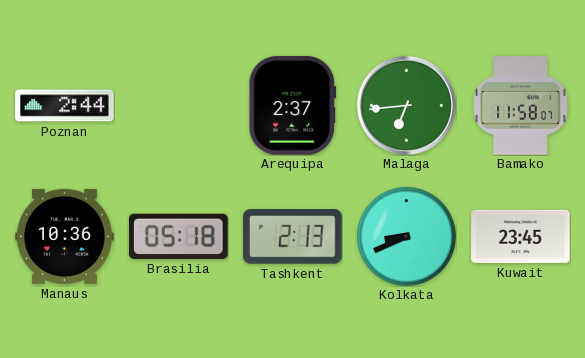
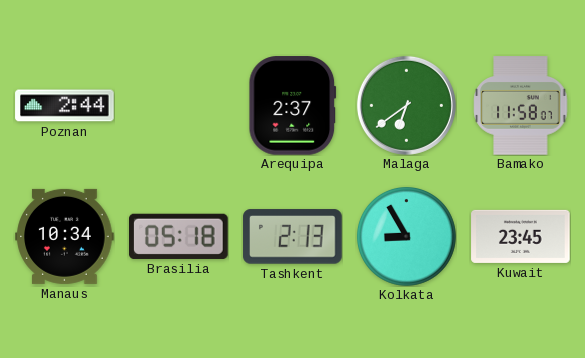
Malaga: 6:44 -> 6:39 (406, 105)
Manaus: 10:36 -> 10:34 (65, 236)
Kolkata: 8:41 -> 8:55 (407, 237)
